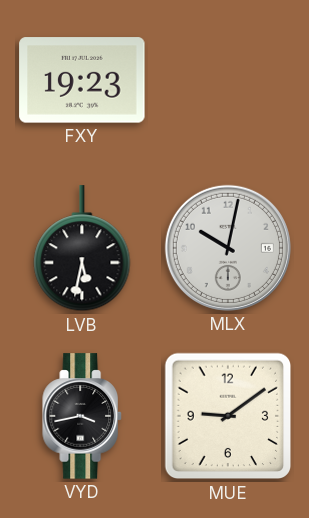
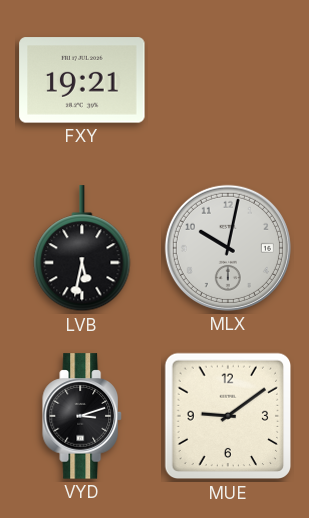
FXY: 19:23 -> 19:21 (82, 80)
VYD: 3:43 -> 3:12 (82, 416)
